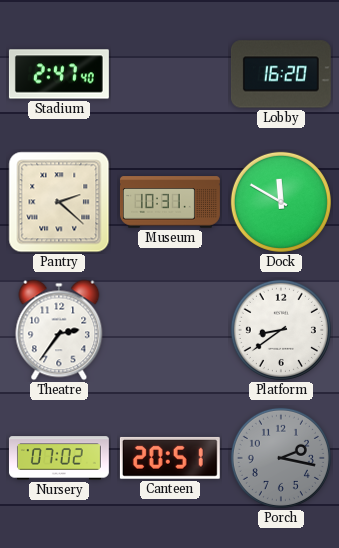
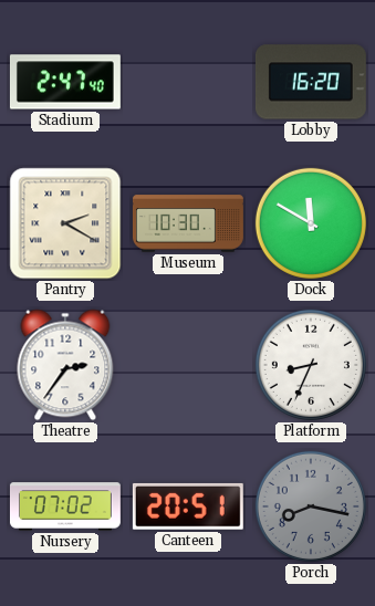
Pantry: 2:22 -> 2:20 (65, 223)
Museum: 10:31 -> 10:30 (188, 223)
Platform: 8:39 -> 8:34 (311, 365)
Porch: 2:17 -> 8:17 (311, 506)
